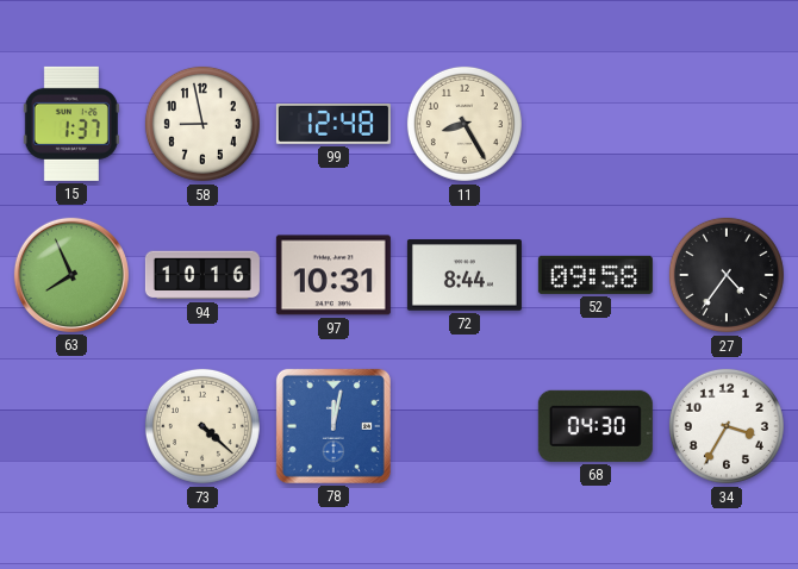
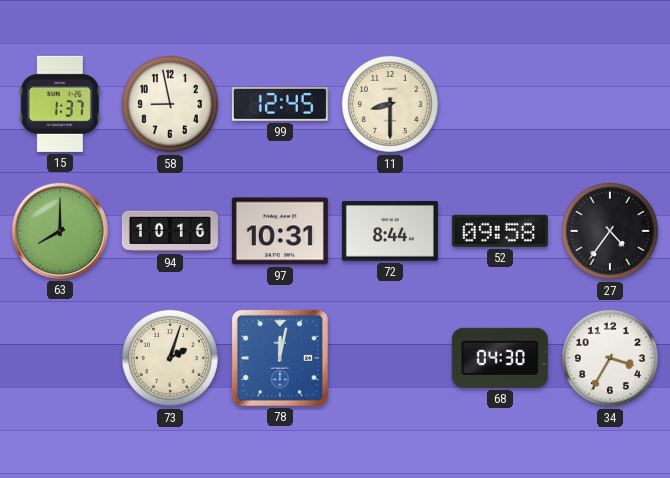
99: 12:48 -> 12:45 (280, 104)
11: 8:25 -> 8:30 (390, 104)
63: 7:56 -> 8:00 (60, 231)
73: 4:22 -> 2:03 (170, 358)
